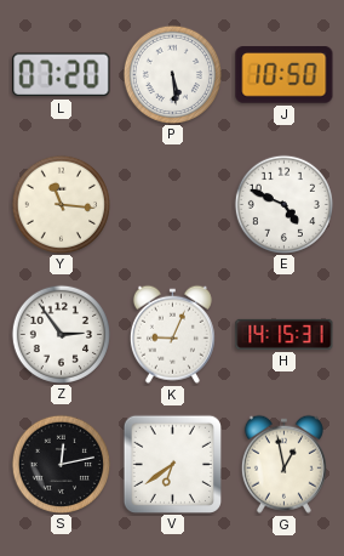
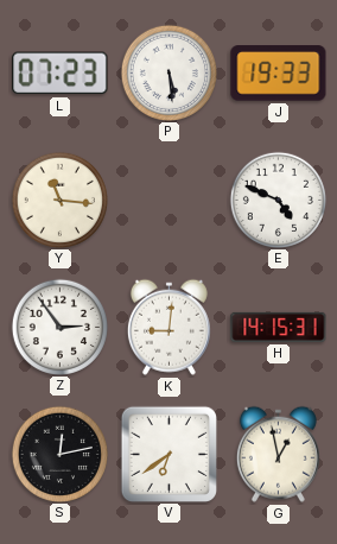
L: 07:20 -> 07:23 (61, 74)
J: 10:50 -> 19:33 (279, 74)
K: 9:04 -> 9:01 (168, 327)
